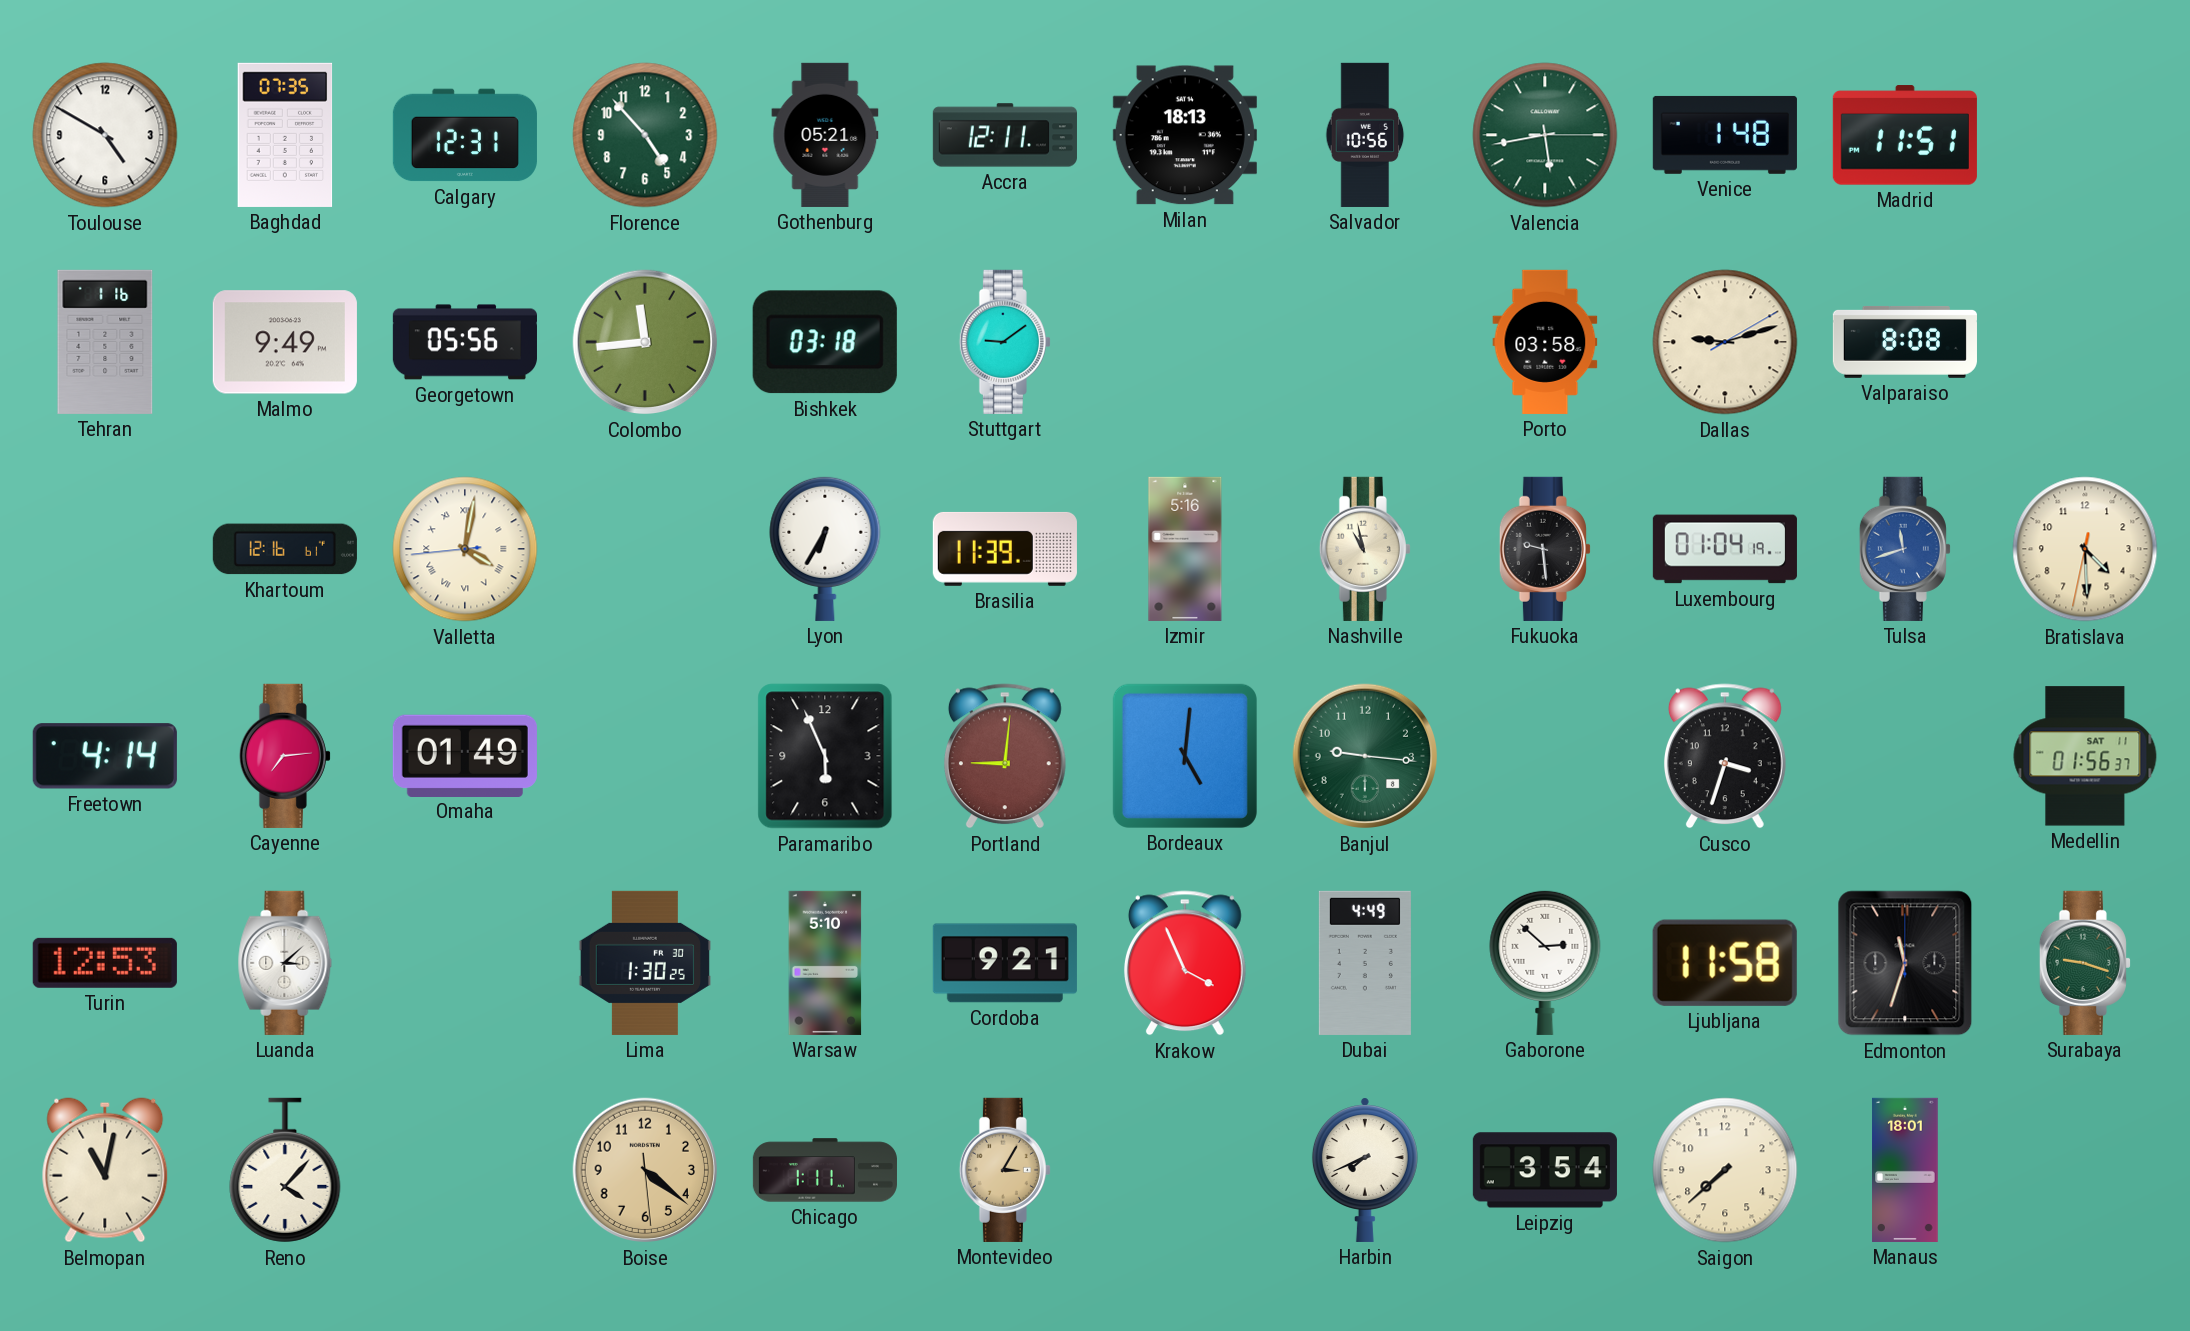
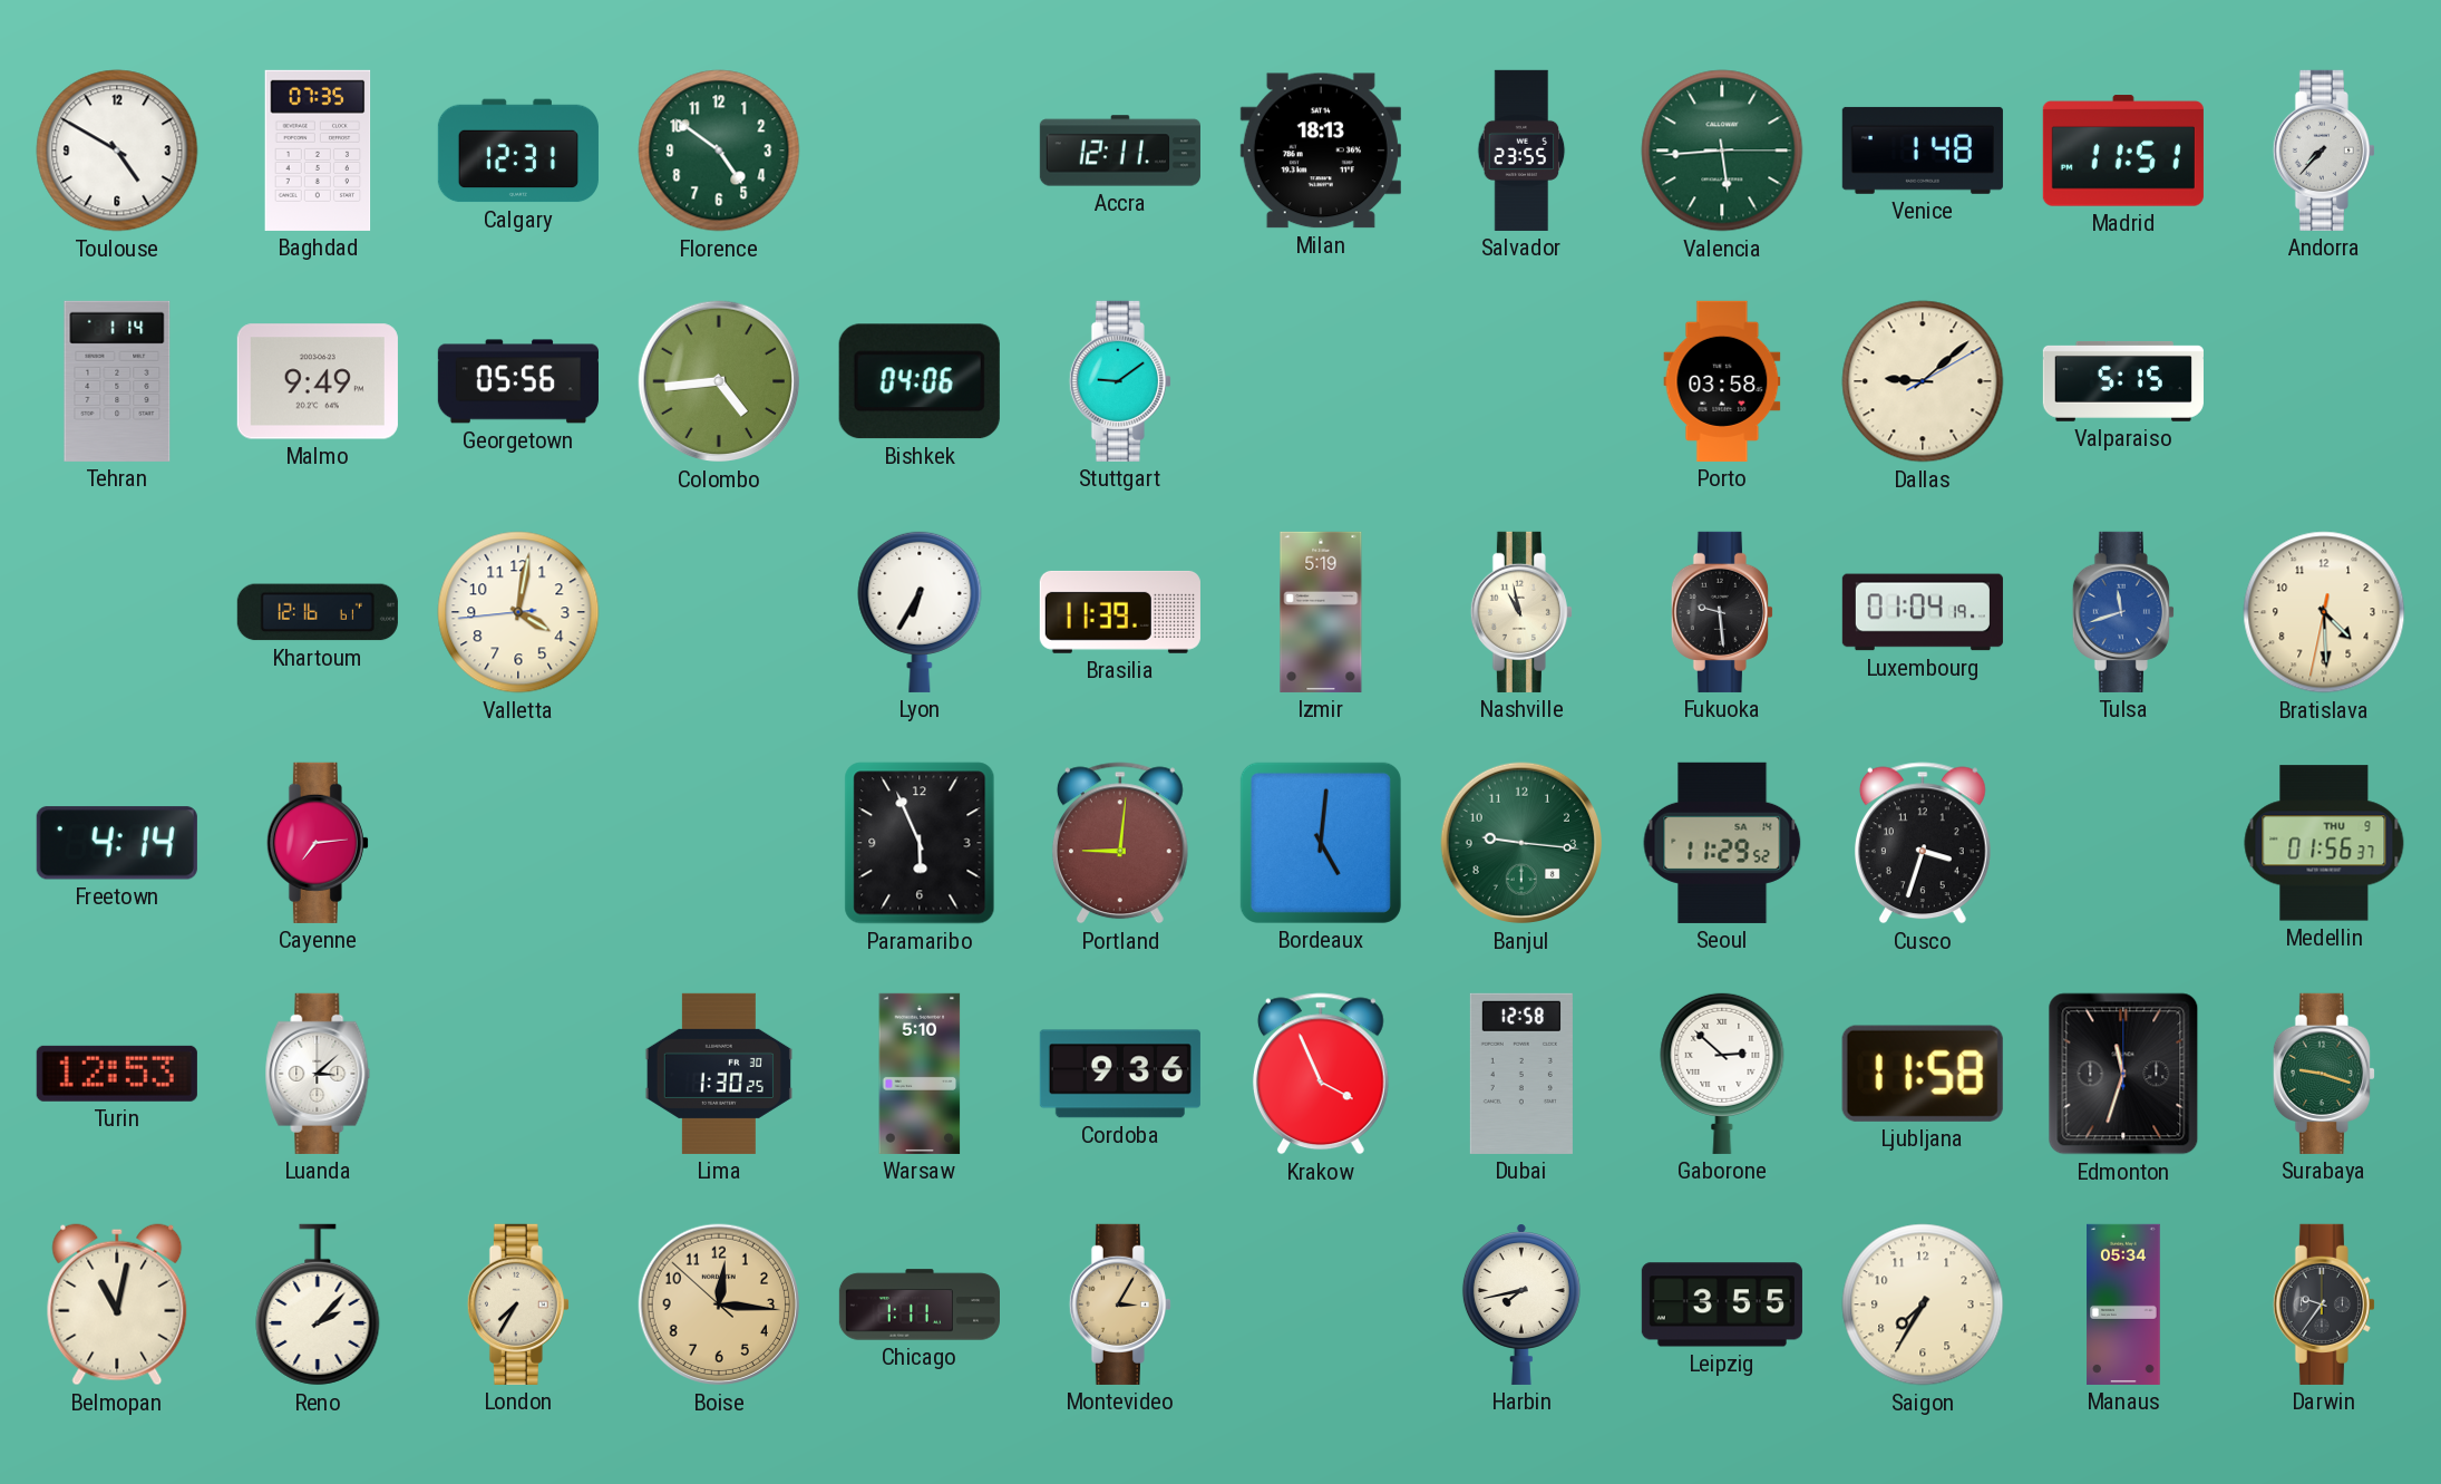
Florence: 4:53 -> 4:51 (719, 151)
Gothenburg: 05:21 -> none (825, 135)
Salvador: 10:56 -> 23:55 (1521, 151)
Valencia: 5:43 -> 5:44 (1722, 151)
Andorra: none -> 7:37 (2324, 151)
Tehran: 1:16 -> 1:14 (117, 381)
Colombo: 11:44 -> 4:44 (719, 381)
Bishkek: 03:18 -> 04:06 (920, 381)
Dallas: 9:12 -> 9:08 (1923, 381)
Valparaiso: 8:08 -> 5:15 (2123, 381)
Valletta numerals: Roman -> Arabic (518, 612)
Izmir: 5:16 -> 5:19 (1321, 612)
Omaha: 01:49 -> none (465, 755)
Seoul: none -> 11:29 (1722, 843)
Medellin date: SAT 11 -> THU 9 (2324, 843)
Cordoba: 9:21 -> 9:36 (1120, 1074)
Dubai: 4:49 -> 12:58 (1521, 1074)
Reno: 4:07 -> 2:07 (318, 1304)
London: none -> 7:35 (518, 1304)
Boise: 4:21 -> 12:15 (719, 1304)
Harbin: 7:41 -> 7:43 (1521, 1304)
Leipzig: 3:54 -> 3:55 (1722, 1304)
Saigon: 7:38 -> 7:35 (1923, 1304)
Manaus: 18:01 -> 05:34 (2123, 1304)
Darwin: none -> 9:36 (2324, 1304)
